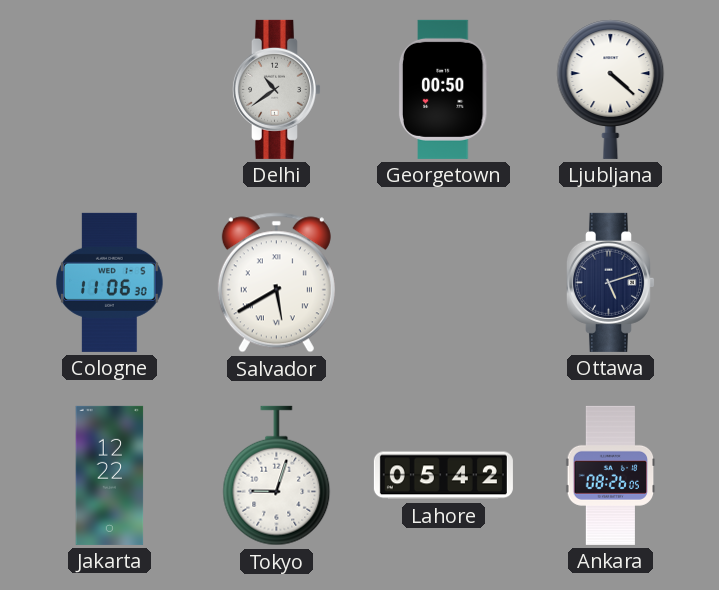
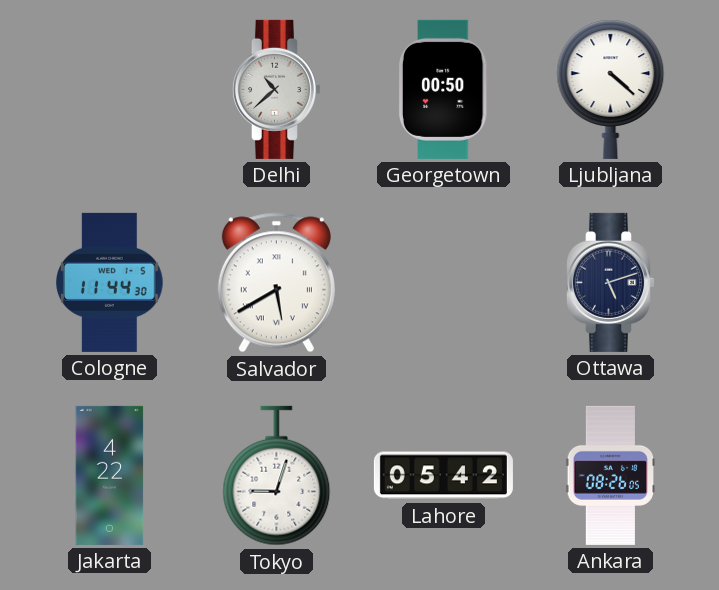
Delhi: 10:39 -> 10:38 (276, 89)
Cologne: 11:06 -> 11:44 (110, 282)
Jakarta: 12:22 -> 4:22 (110, 475)
